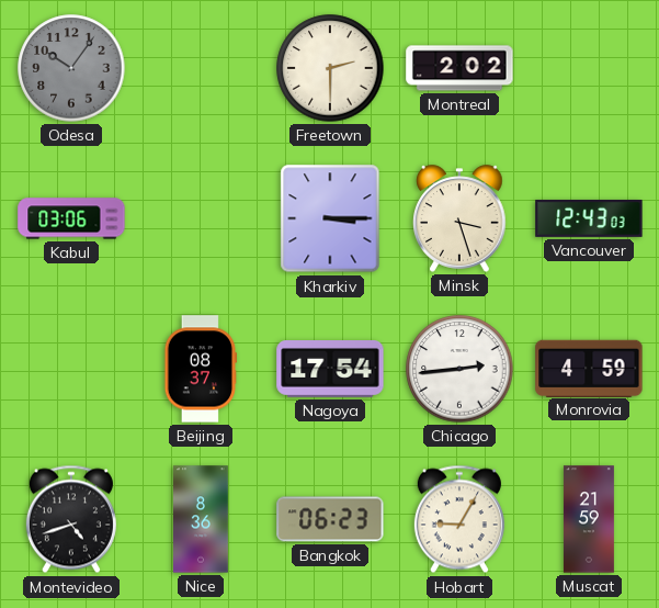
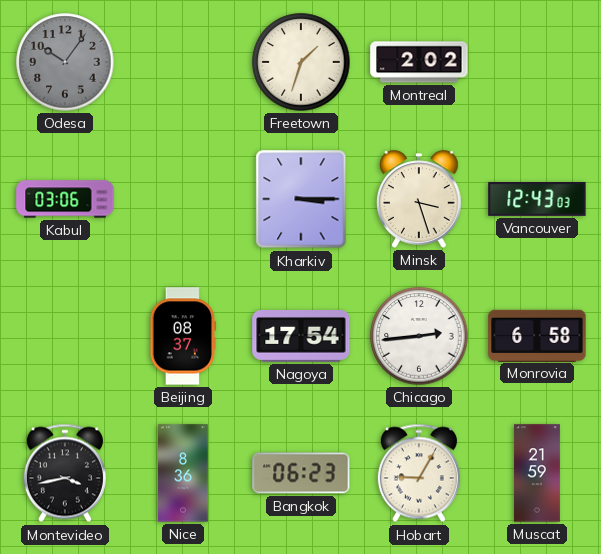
Freetown: 2:30 -> 1:33 (301, 62)
Monrovia: 4:59 -> 6:58 (537, 335)
Montevideo: 4:42 -> 3:43 (65, 473)
